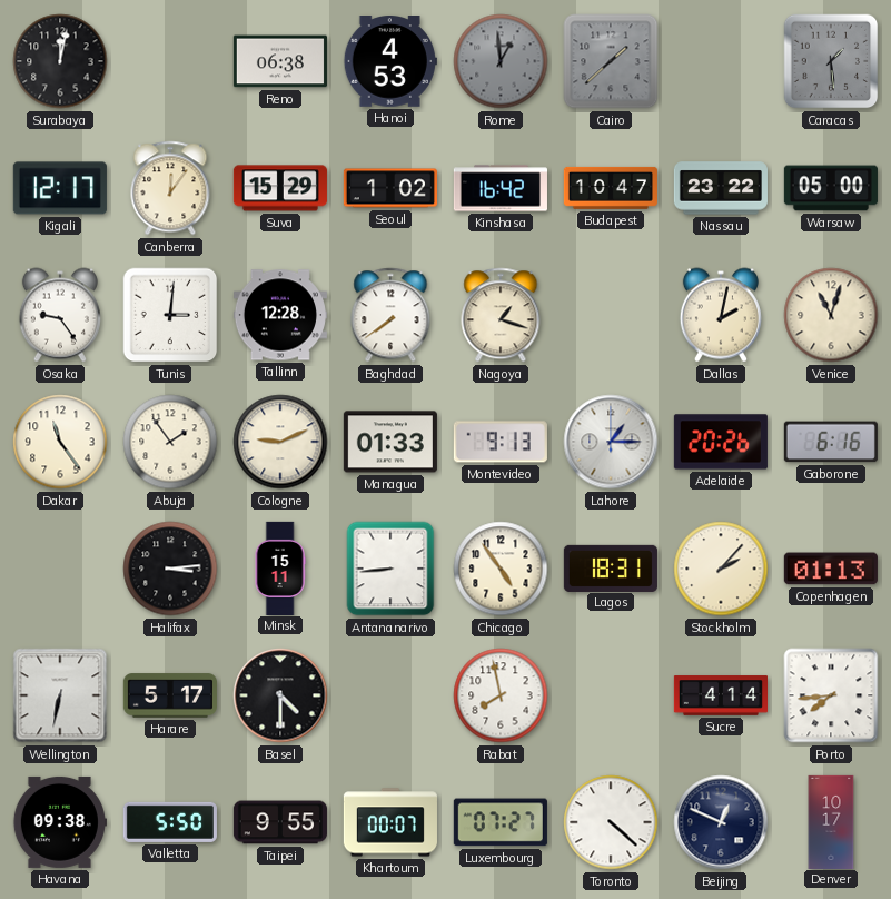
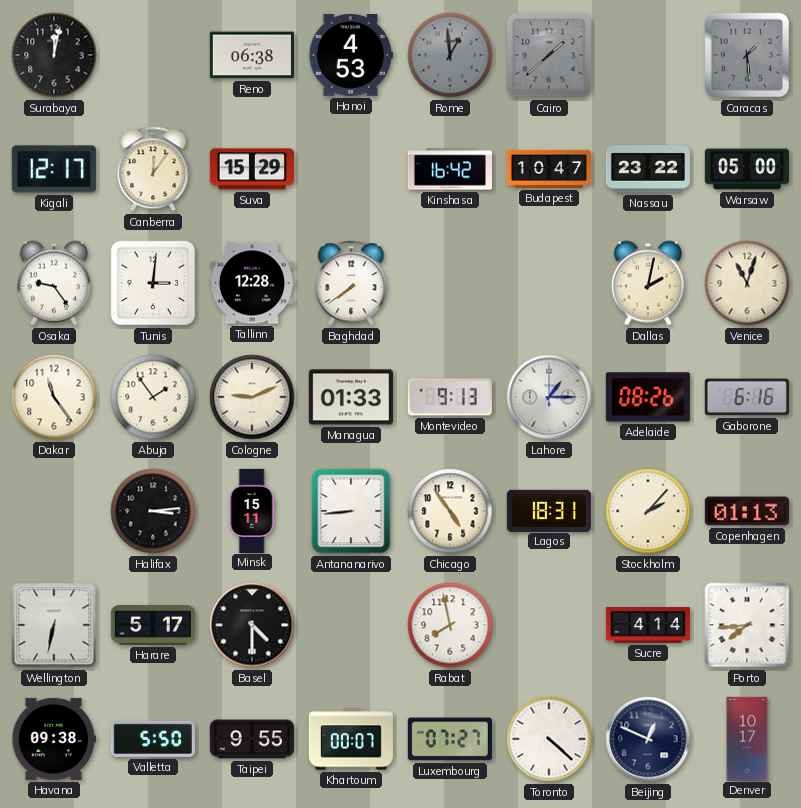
Seoul: 1:02 -> none (390, 188)
Nagoya: 1:18 -> none (501, 315)
Adelaide: 20:26 -> 08:26 (648, 397)
